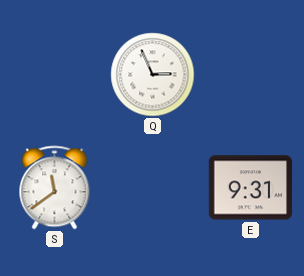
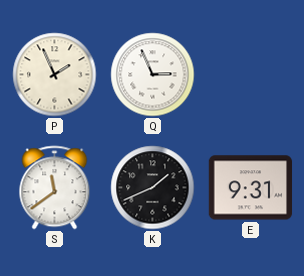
P: none -> 1:56 (55, 75)
K: none -> 1:41 (153, 188)
